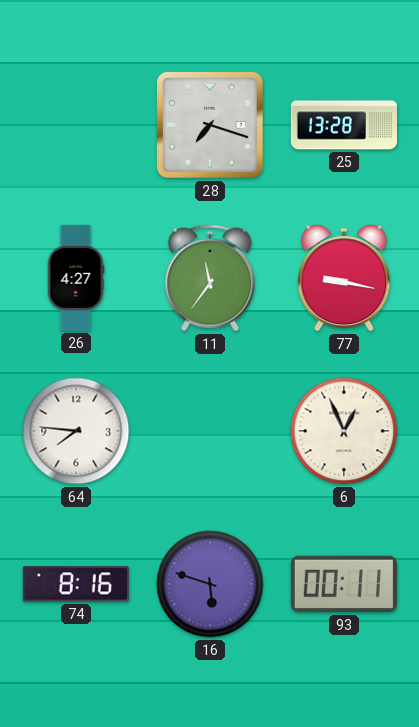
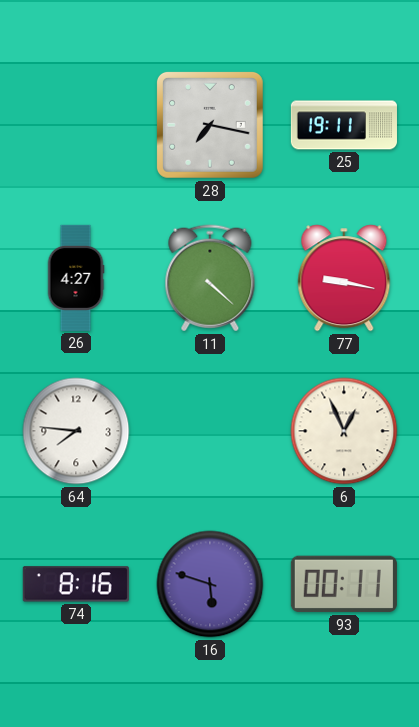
28: 7:18 -> 7:17 (210, 125)
25: 13:28 -> 19:11 (344, 125)
11: 11:36 -> 4:22 (210, 278)
